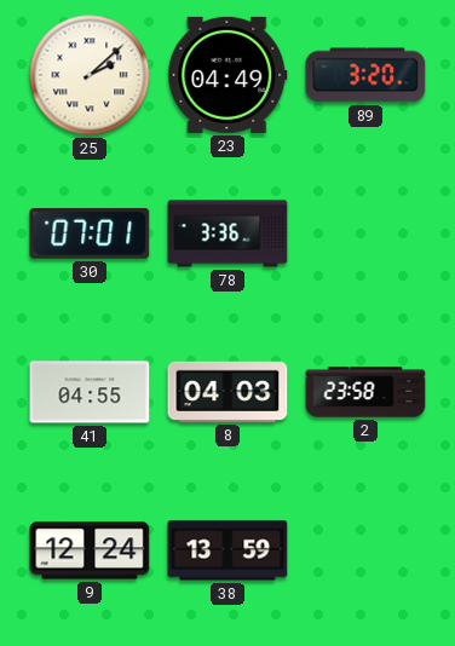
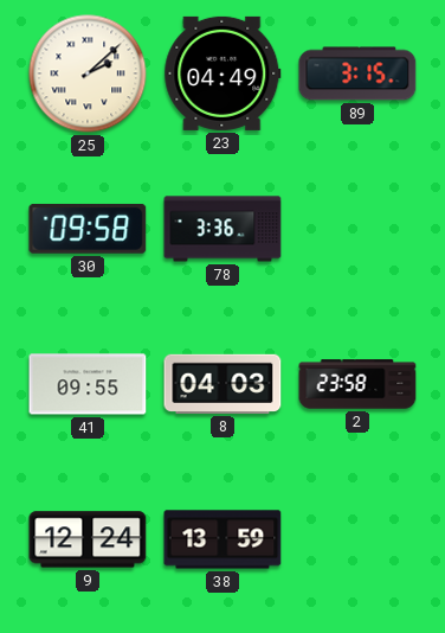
89: 3:20 -> 3:15 (357, 73)
30: 07:01 -> 09:58 (88, 229)
41: 04:55 -> 09:55 (88, 384)
